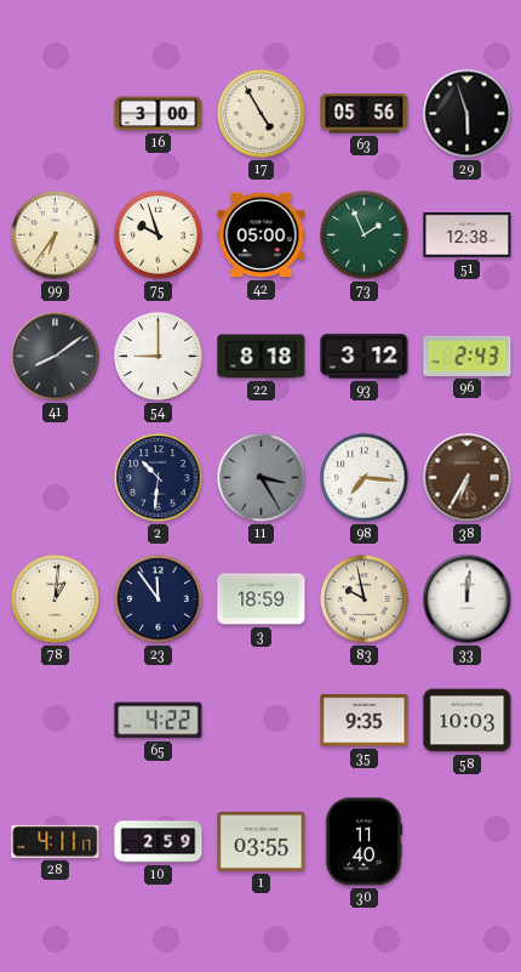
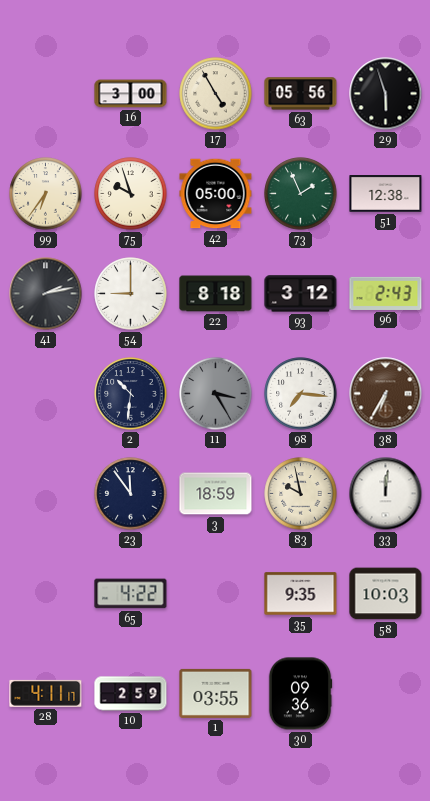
41: 8:09 -> 2:13 (46, 294)
78: 1:01 -> none (56, 599)
30: 11:40 -> 09:36 (300, 694)
